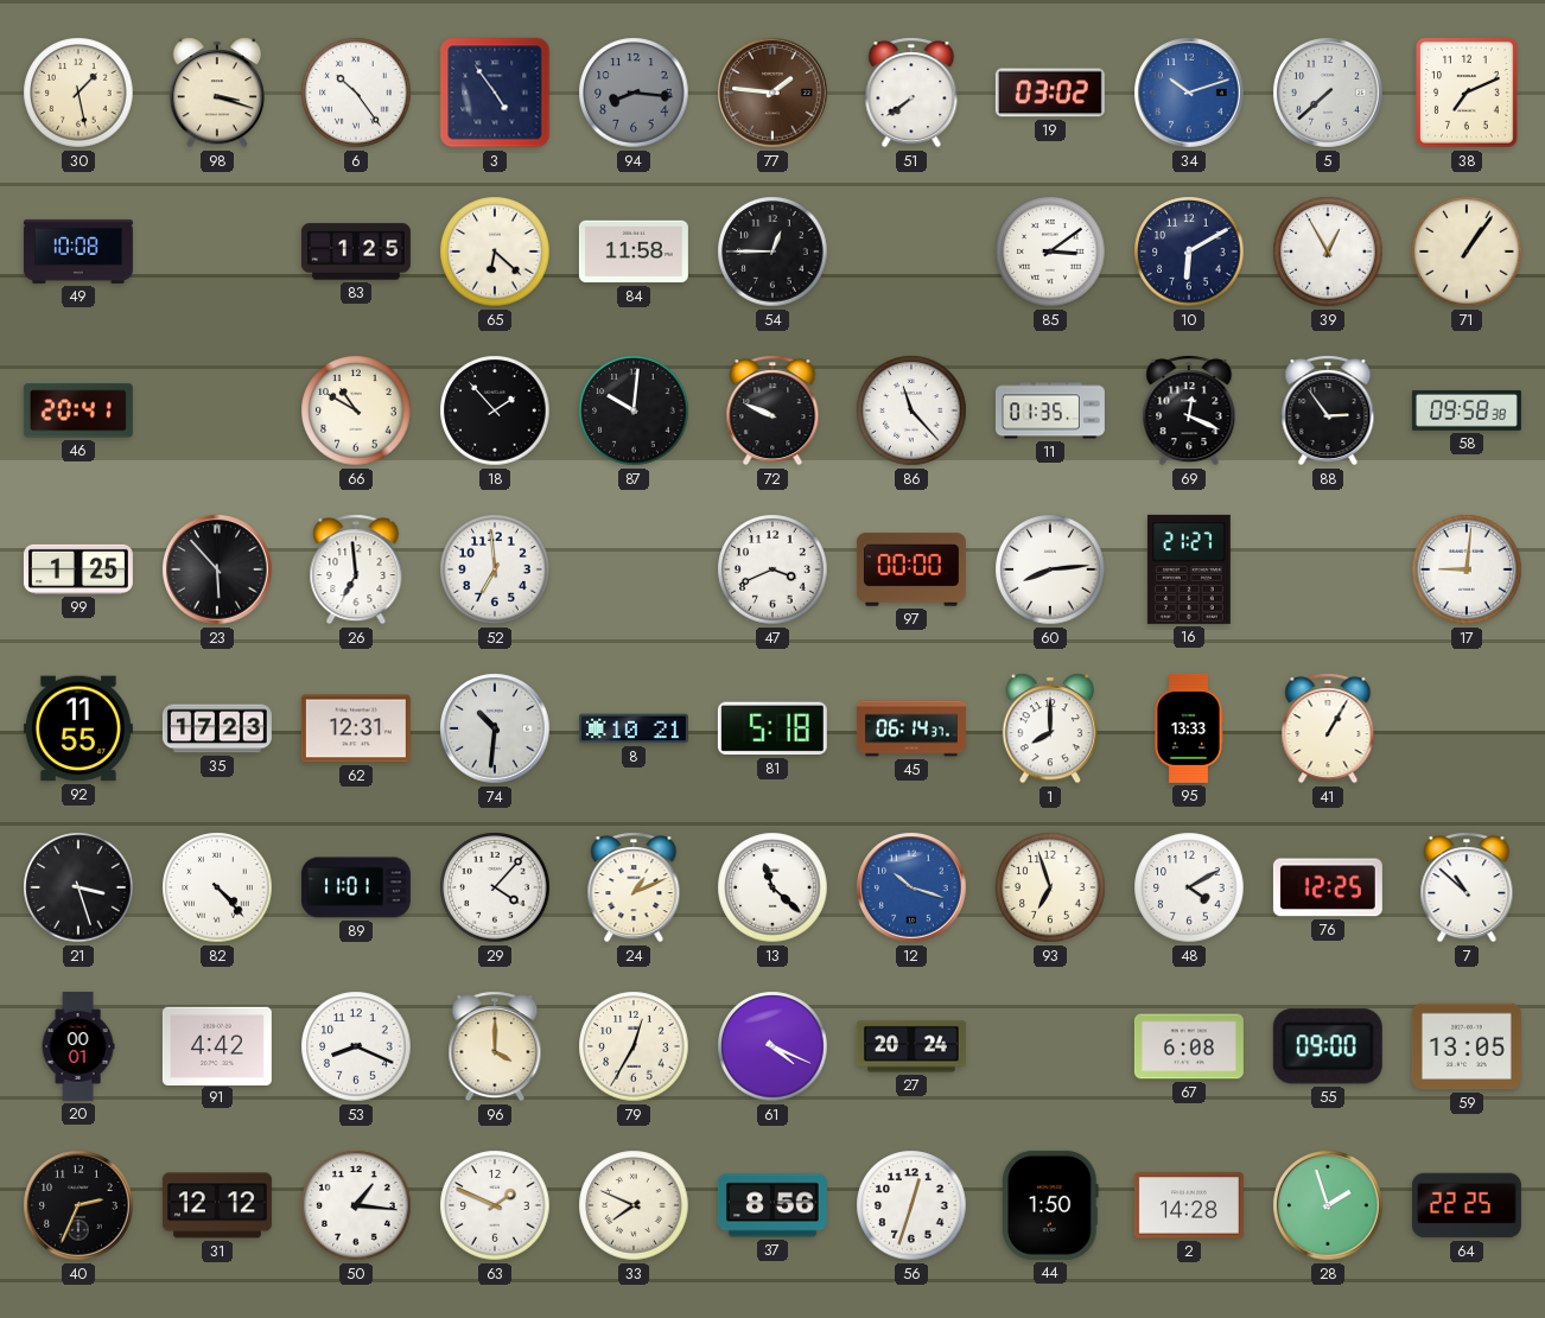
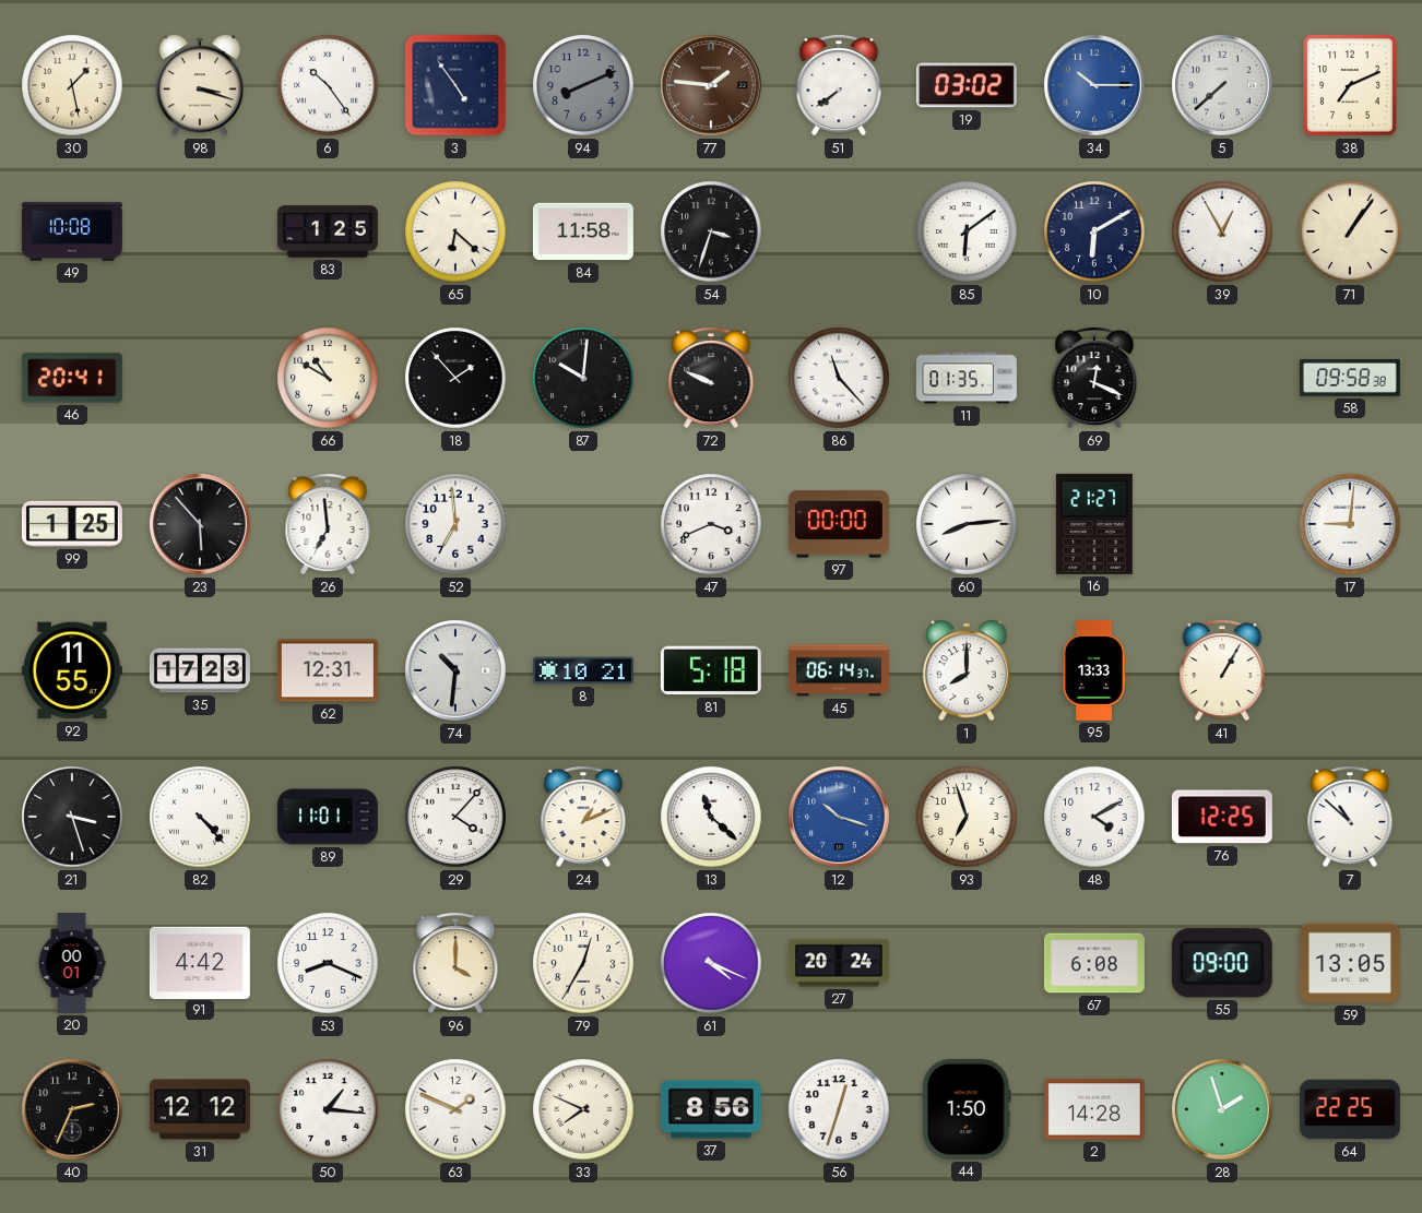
94: 8:16 -> 8:11 (583, 85)
34: 10:12 -> 10:15 (1094, 85)
54: 12:45 -> 3:33 (711, 231)
85: 3:09 -> 6:09 (967, 231)
88: 2:54 -> none (1328, 410)
